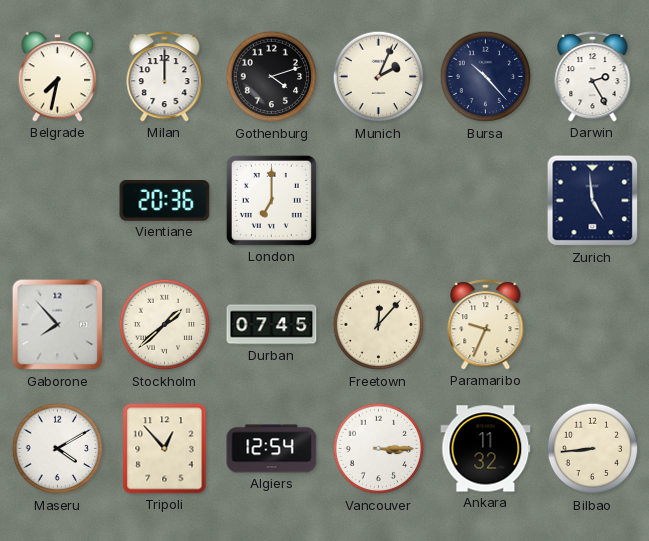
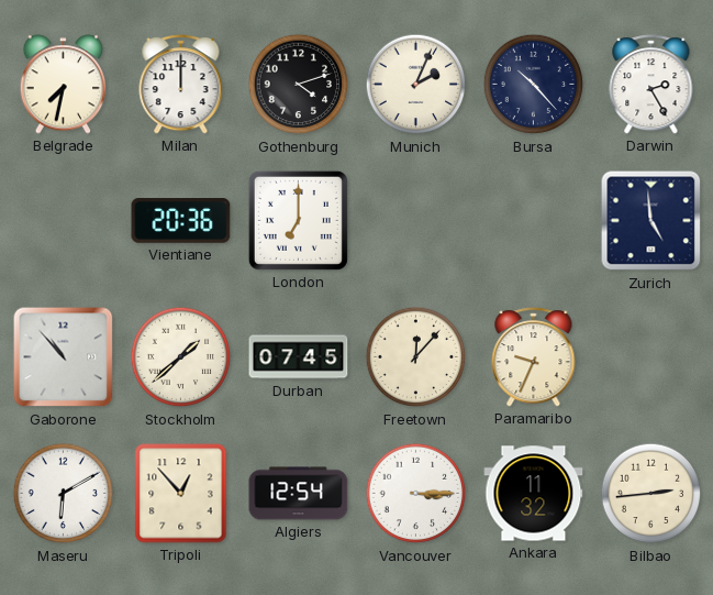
Gaborone: 7:53 -> 10:53 (64, 357)
Maseru: 4:10 -> 6:10 (64, 494)
Bilbao: 8:44 -> 2:44 (651, 494)
